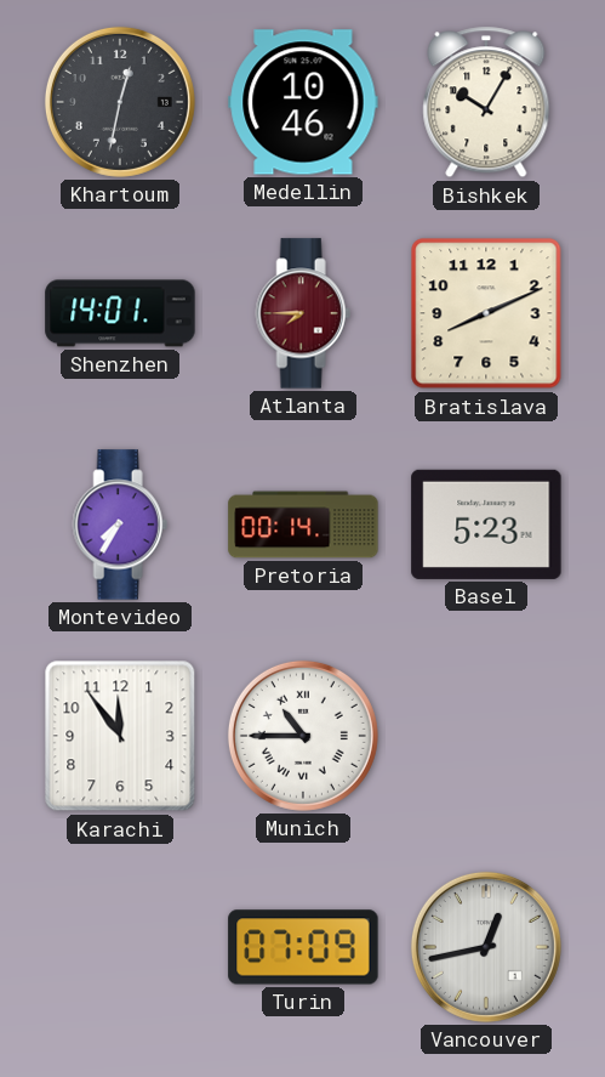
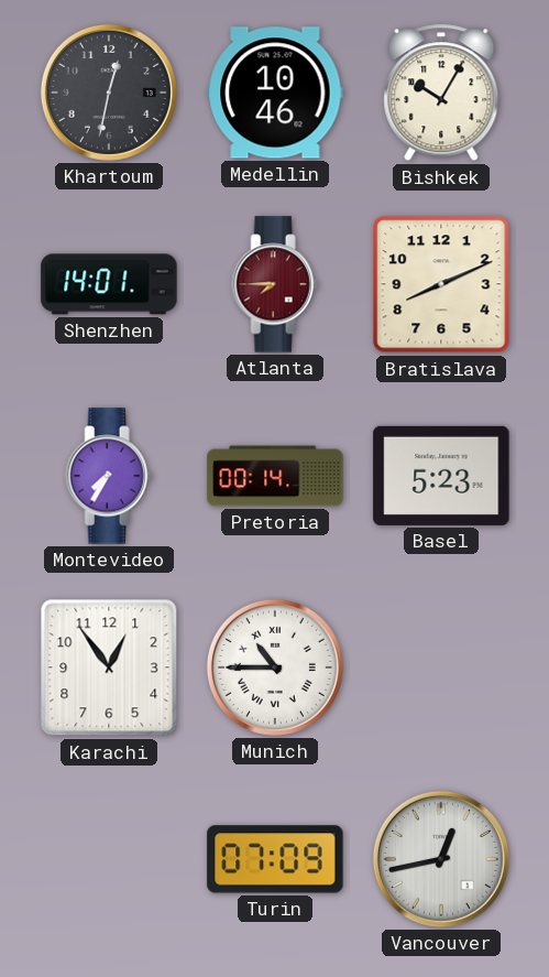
Karachi: 11:54 -> 12:54 (109, 667)
